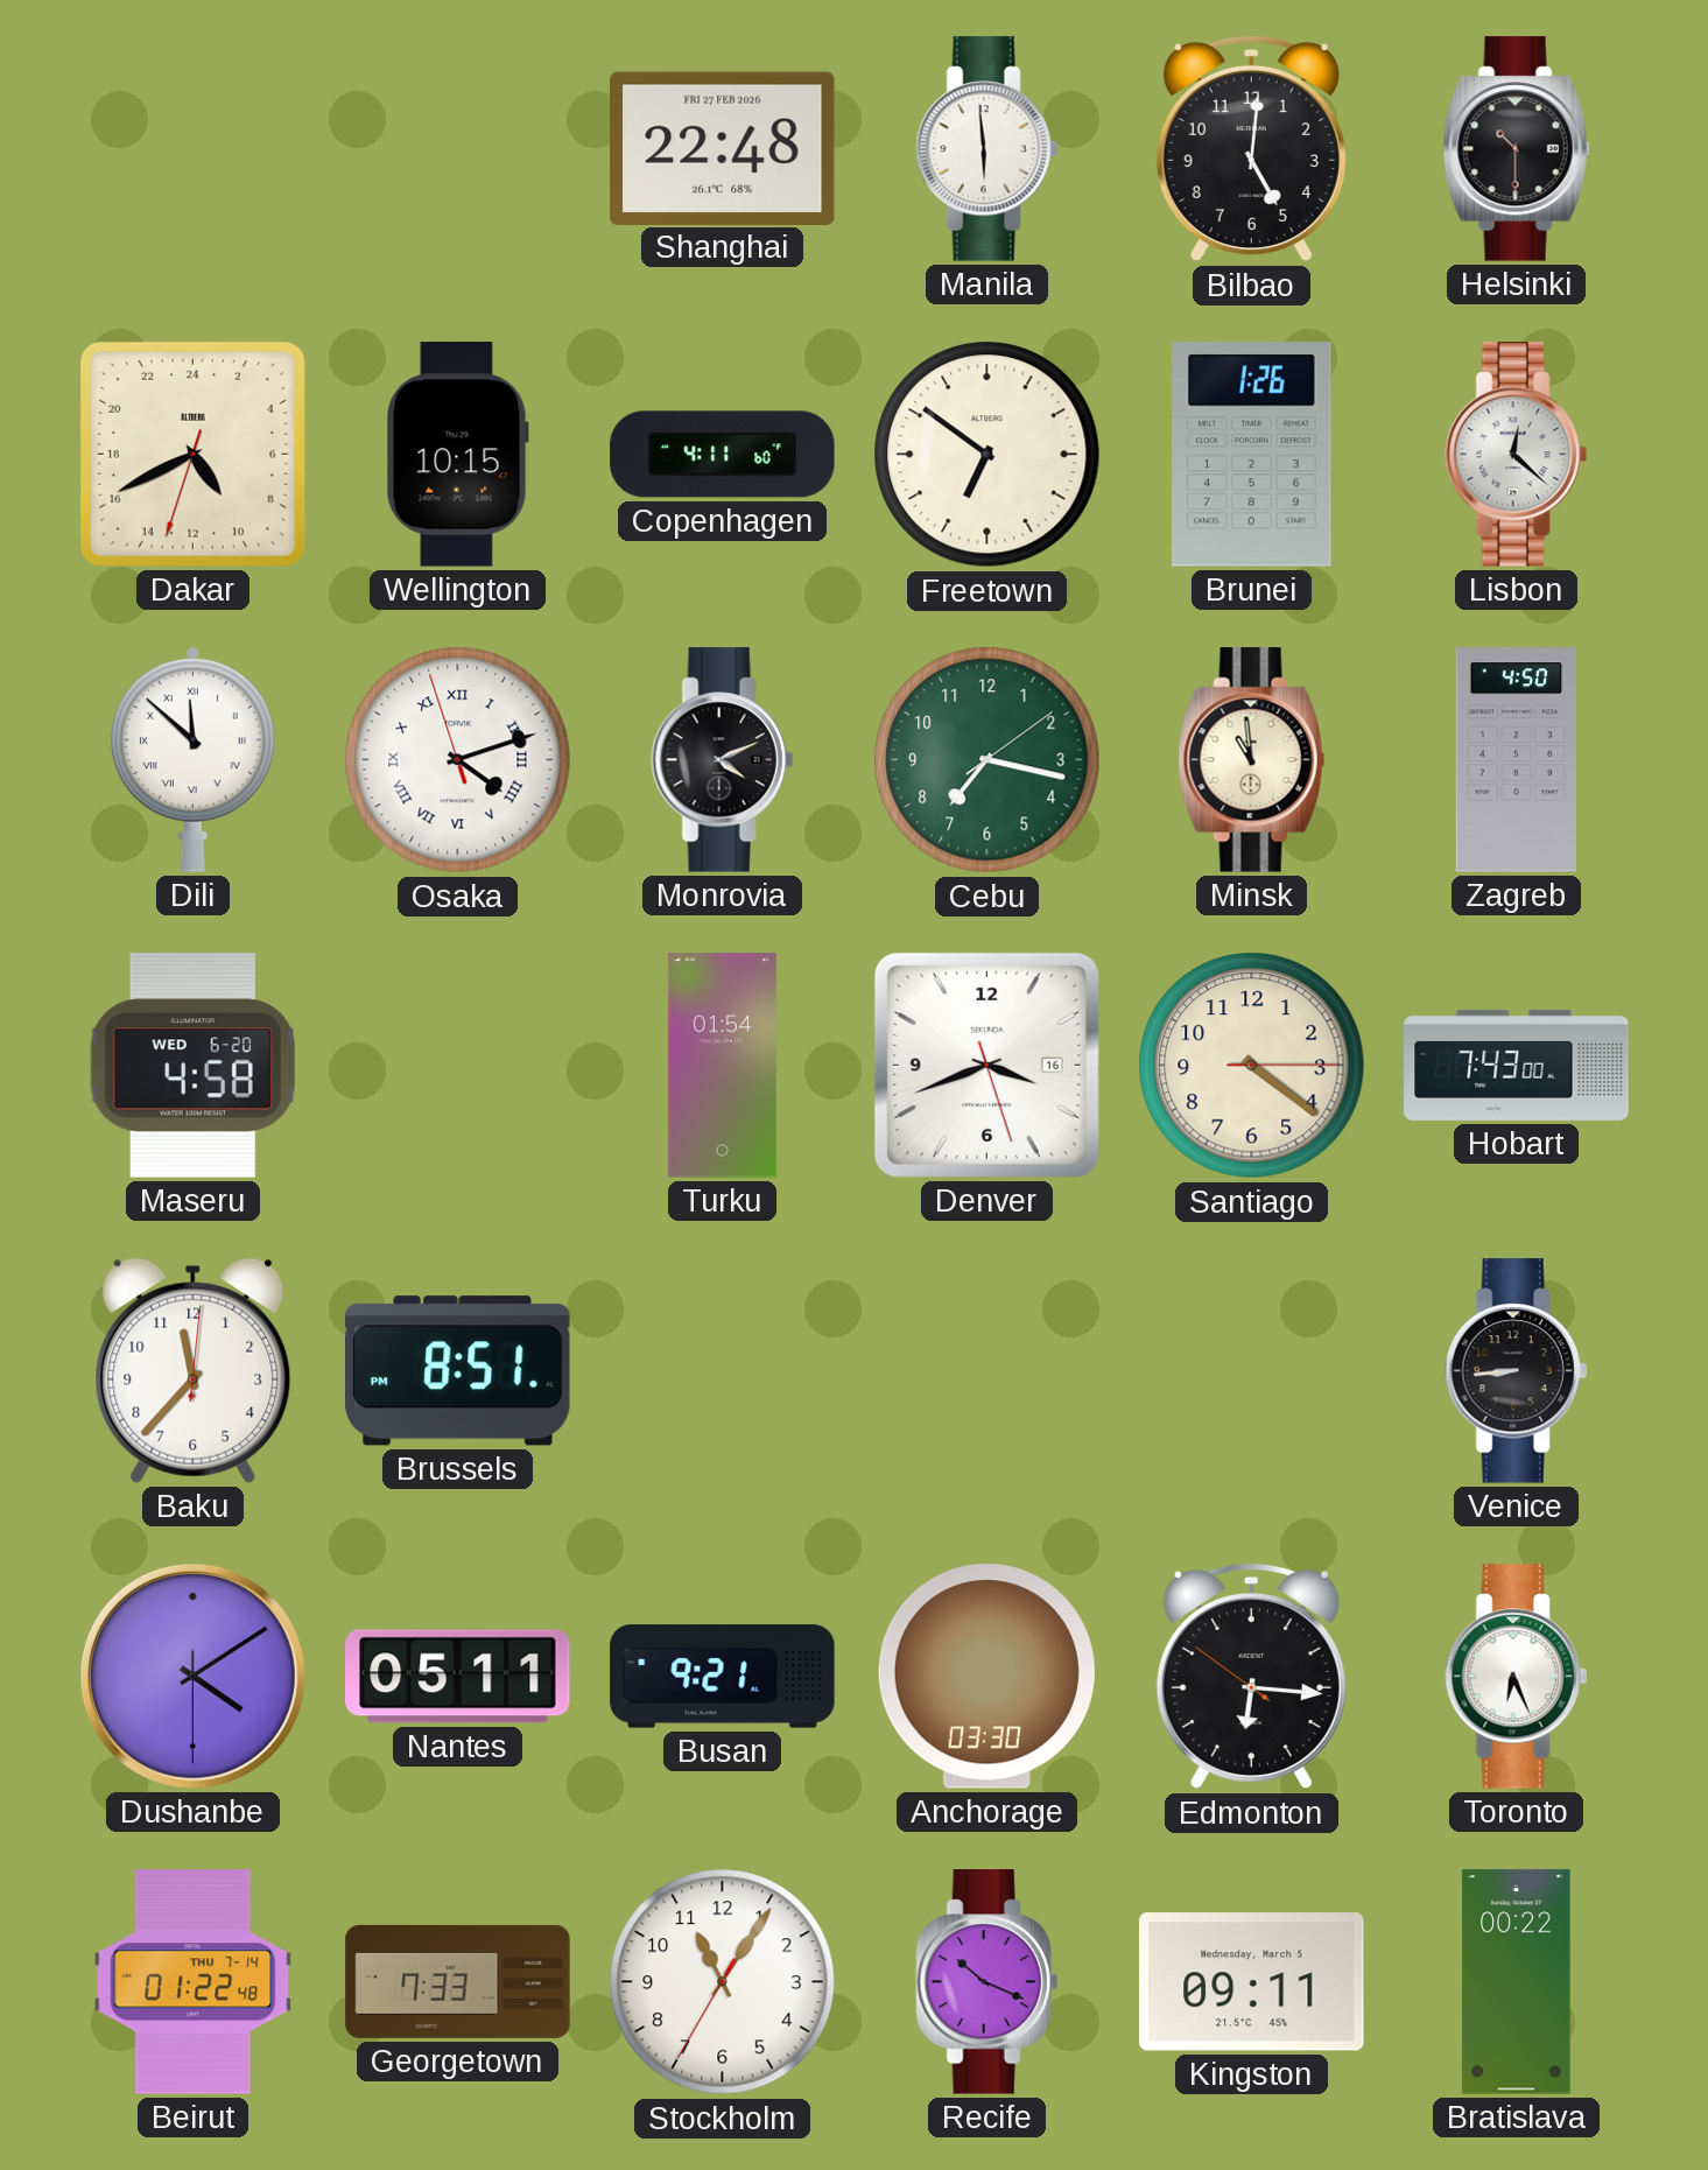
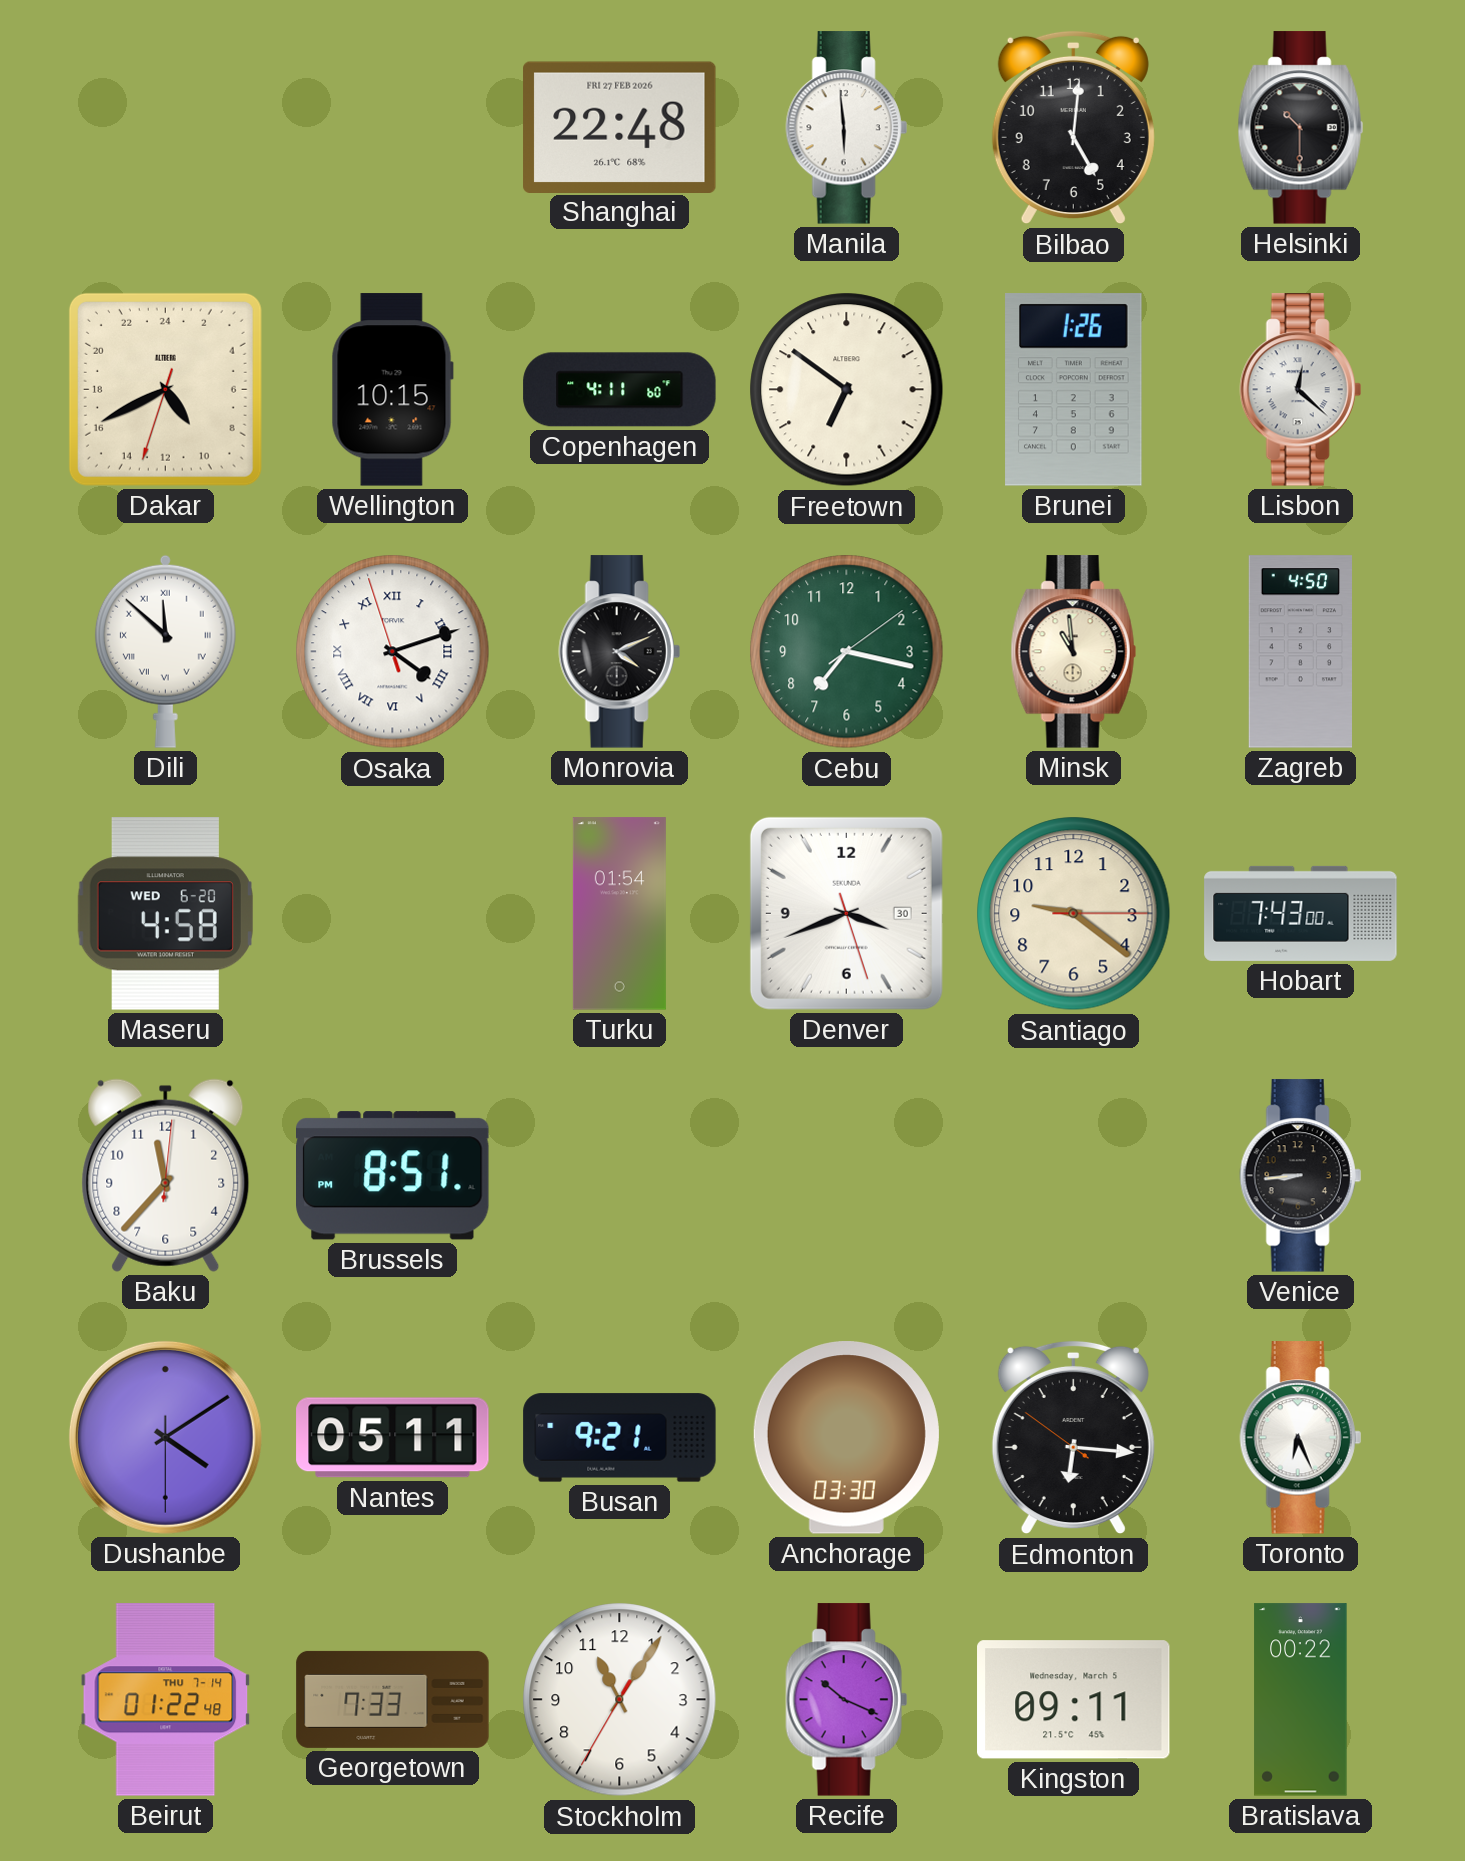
Denver date: 16 -> 30 (846, 913)
Santiago: 4:21 -> 9:21 (1074, 914)
